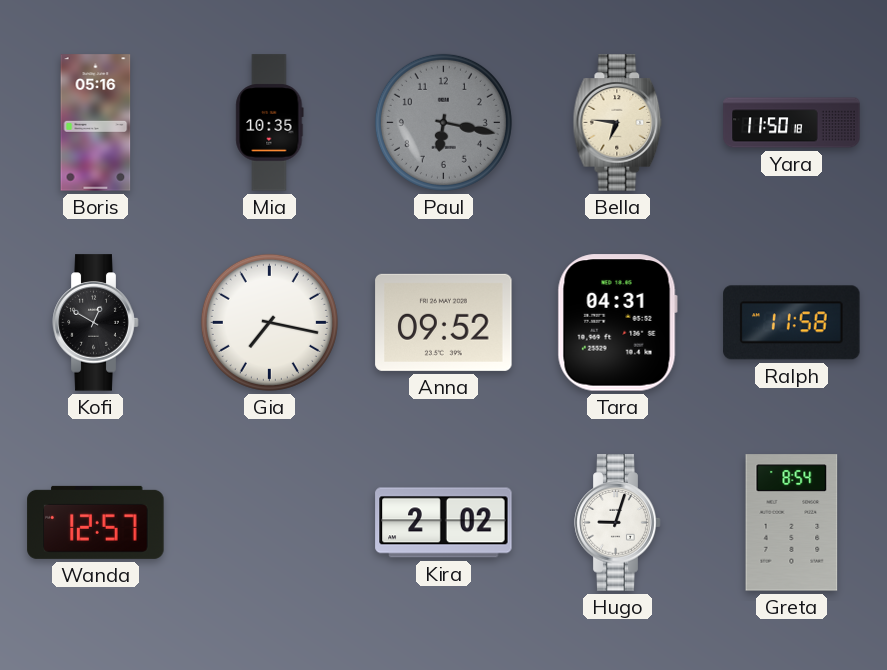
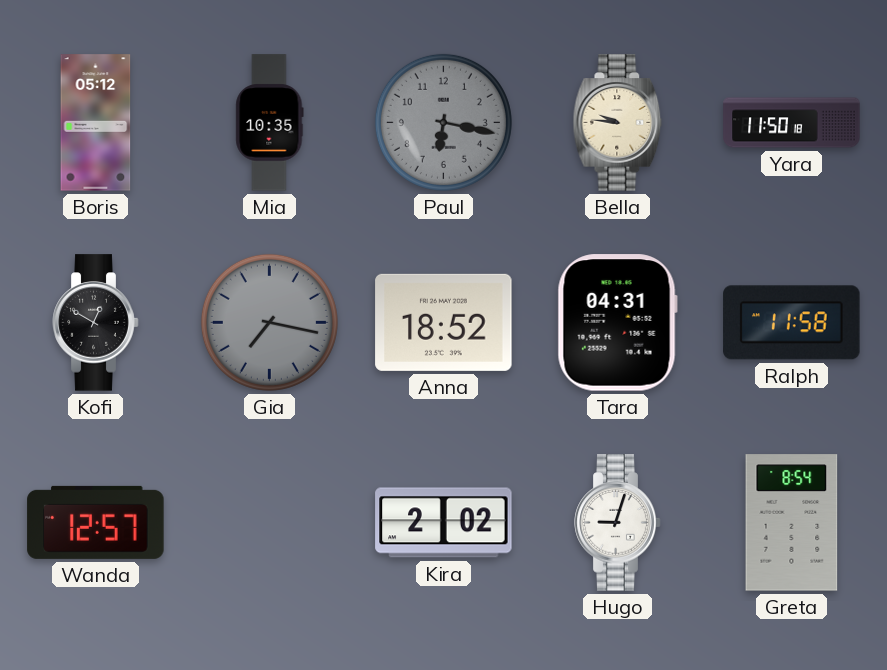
Boris: 05:16 -> 05:12 (96, 123)
Bella: 6:46 -> 9:46 (618, 123)
Gia dial: white -> grey (269, 322)
Anna: 09:52 -> 18:52 (444, 322)
